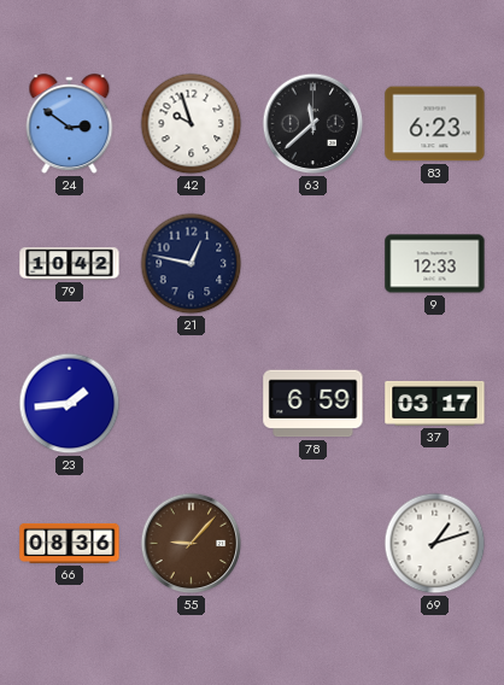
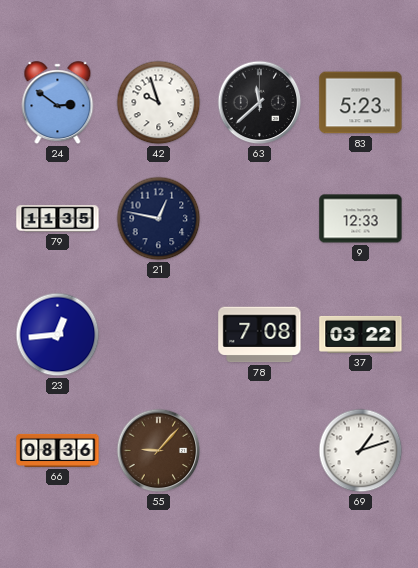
83: 6:23 -> 5:23 (361, 103)
79: 10:42 -> 11:35 (58, 219)
23: 1:44 -> 12:44 (58, 335)
78: 6:59 -> 7:08 (260, 335)
37: 03:17 -> 03:22 (361, 334)
